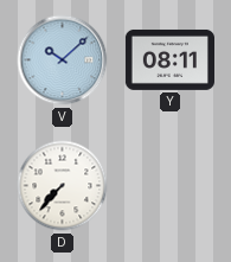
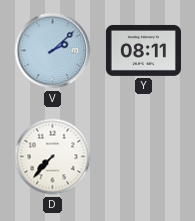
V: 10:08 -> 2:08 (53, 51)
